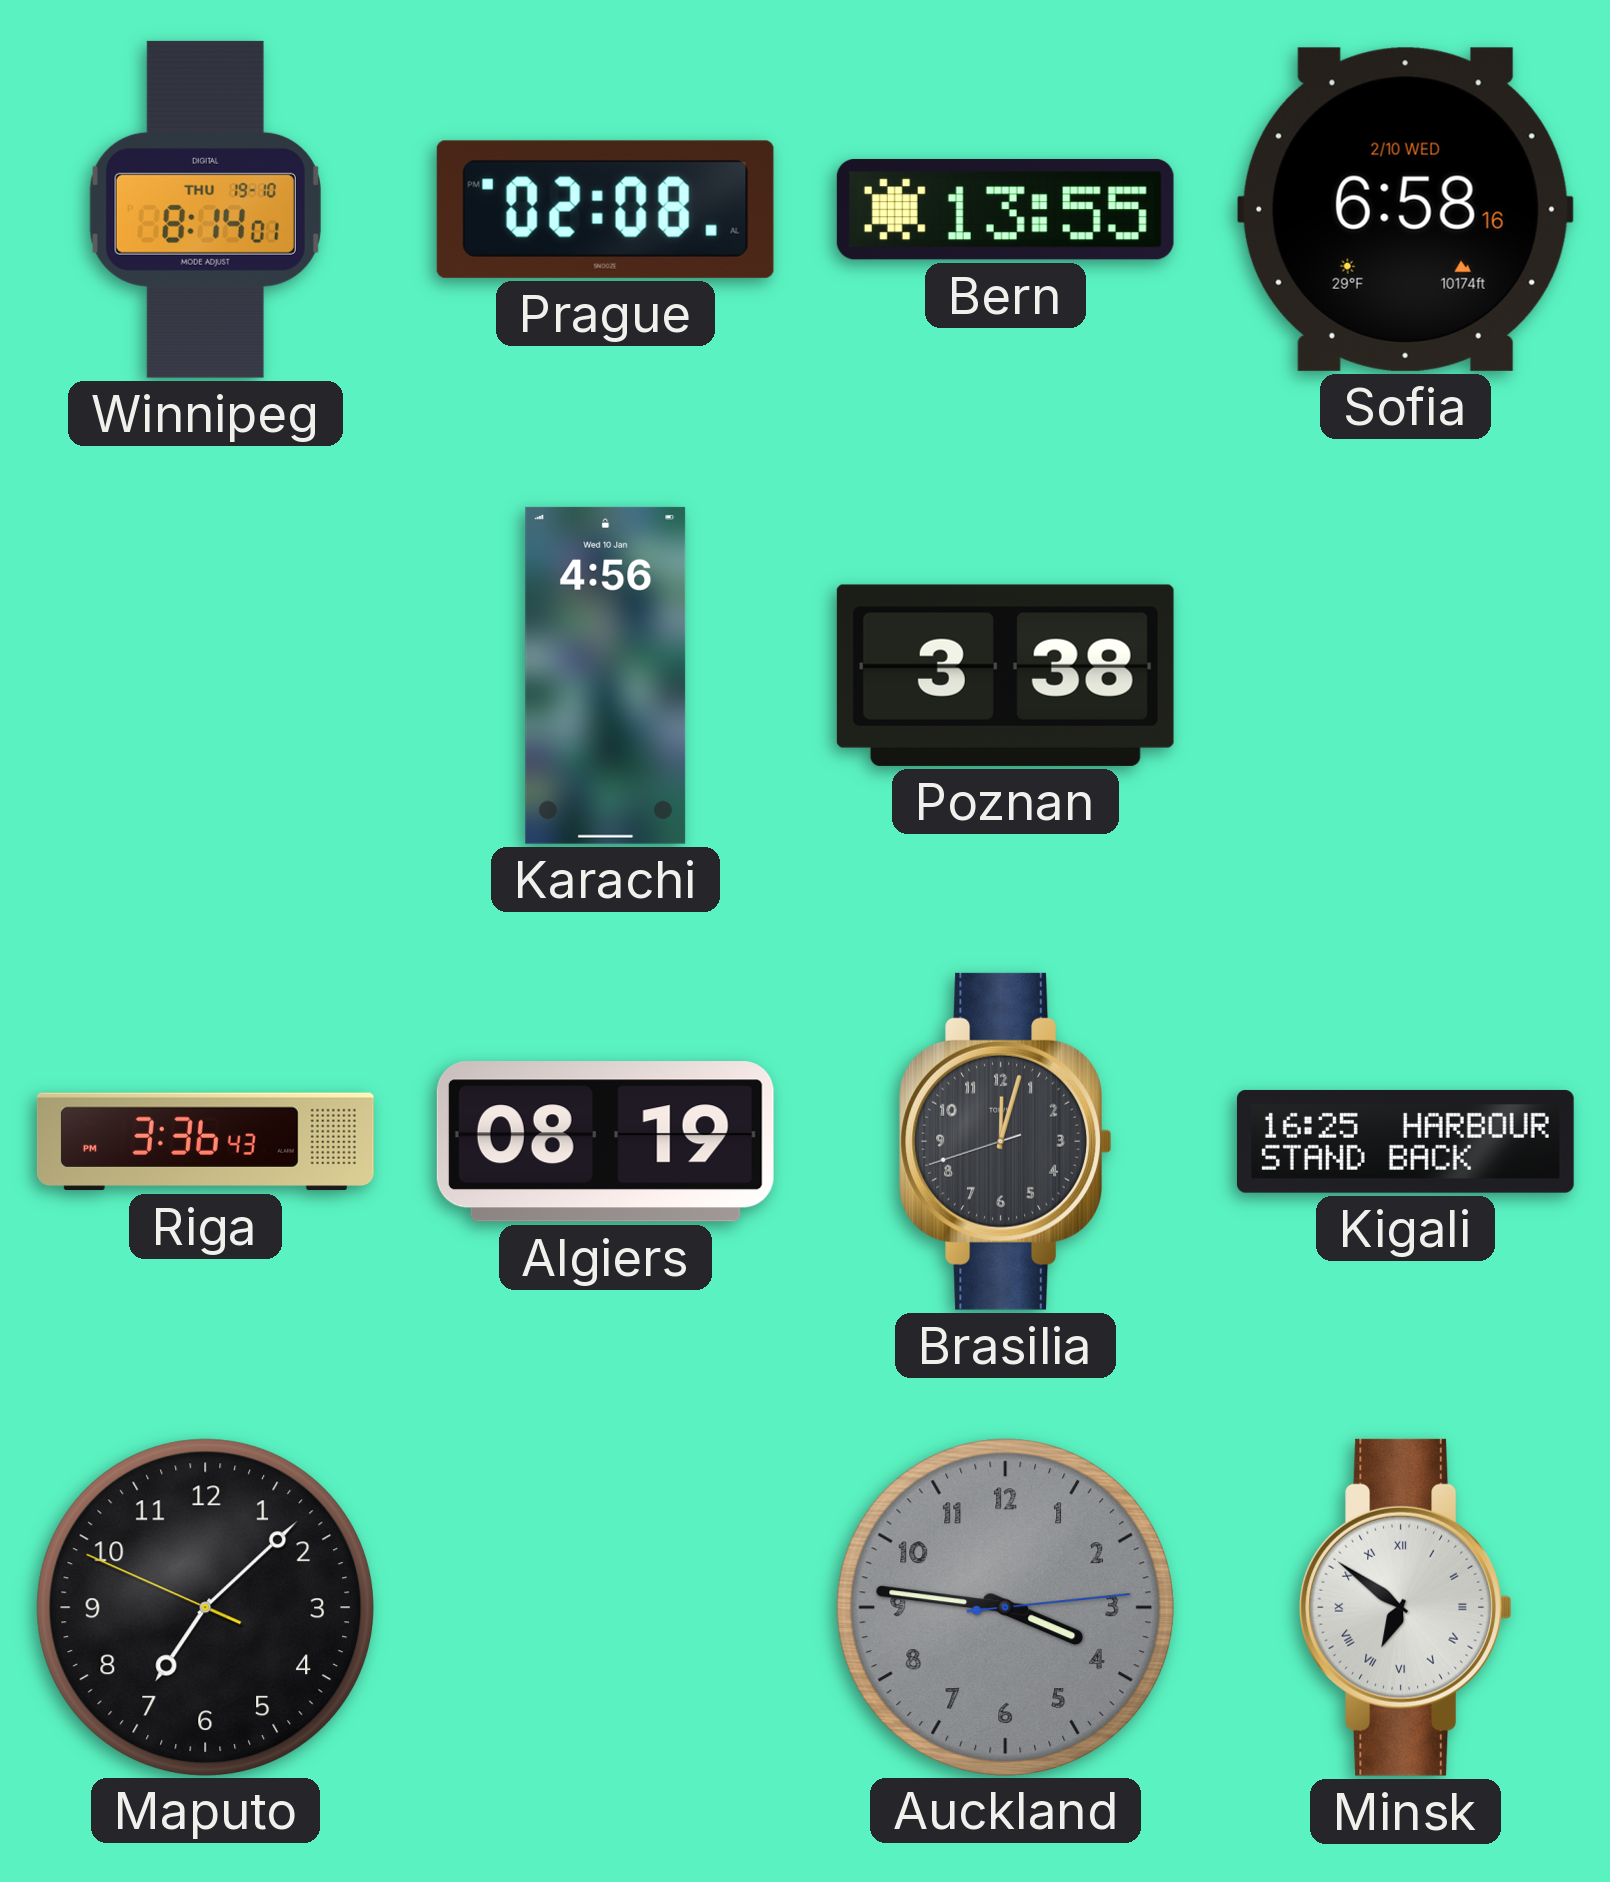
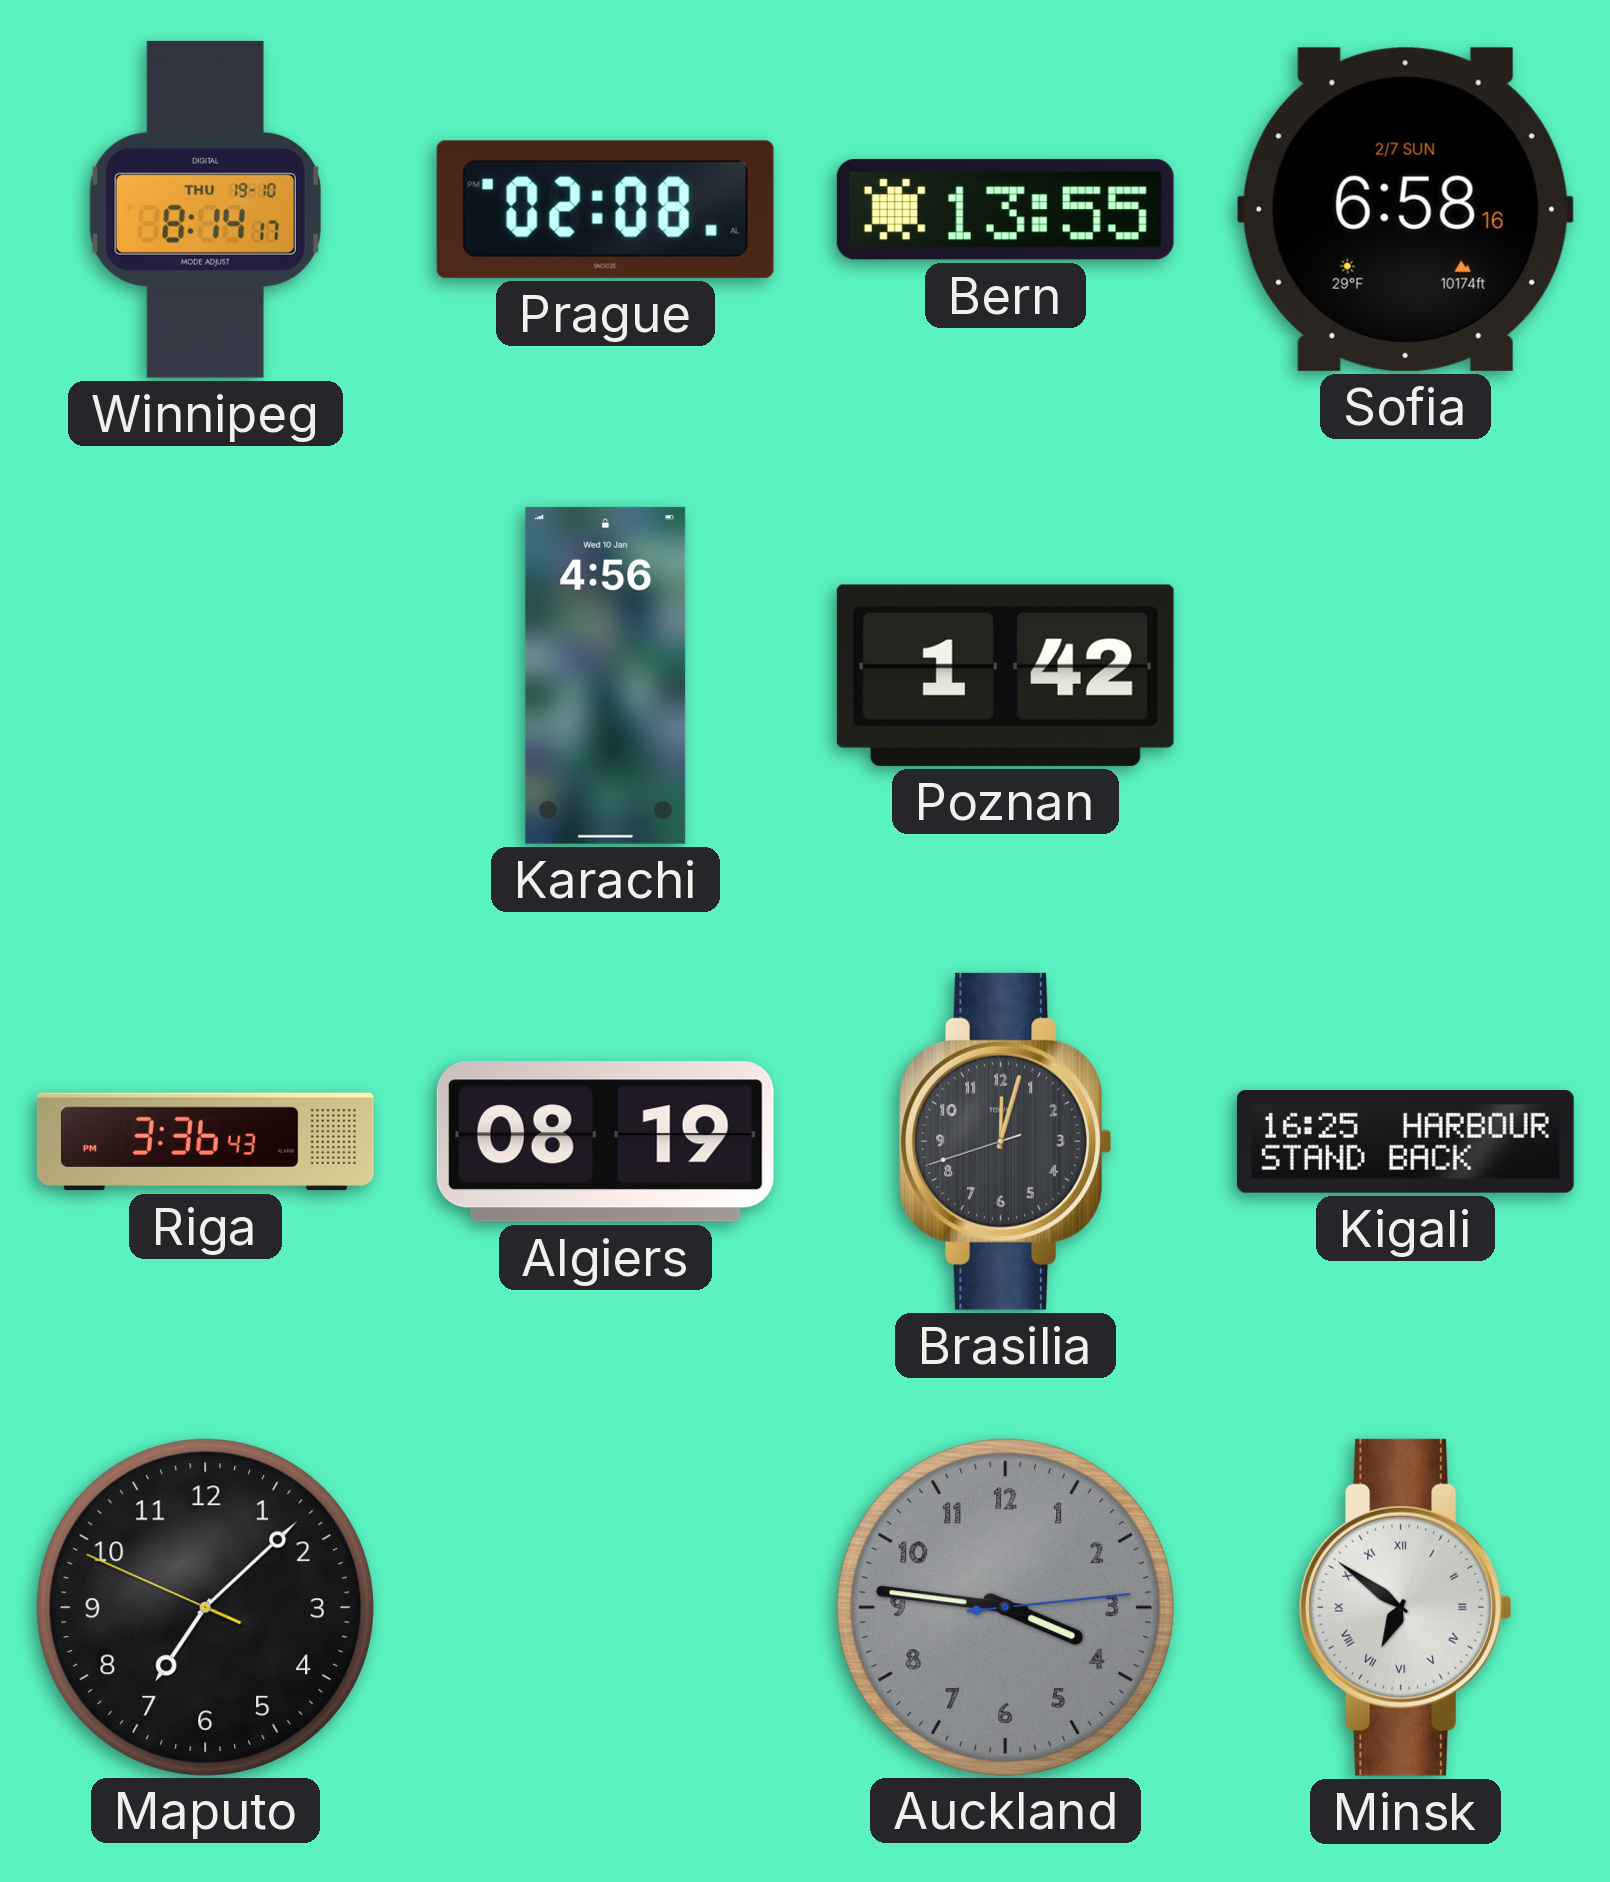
Winnipeg: 8:14:01 -> 8:14:17 (205, 209)
Sofia date: 2/10 WED -> 2/7 SUN (1405, 209)
Poznan: 3:38 -> 1:42 (1005, 675)
